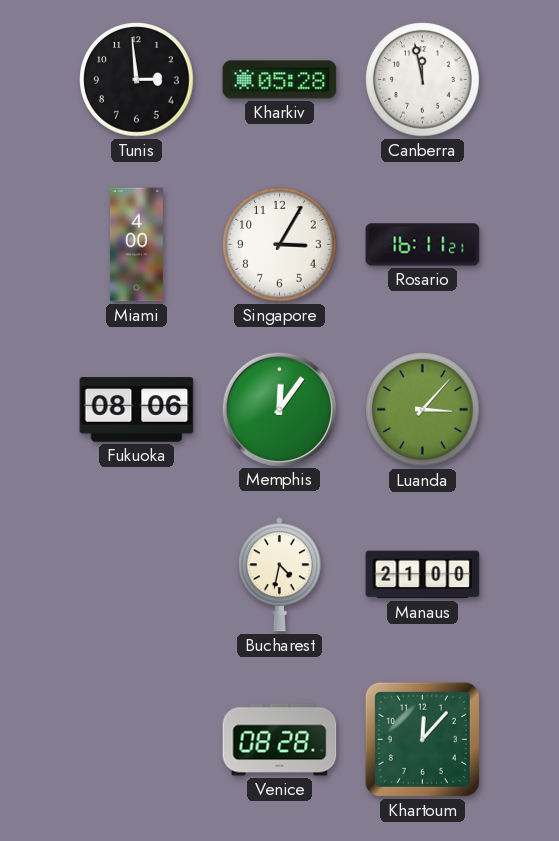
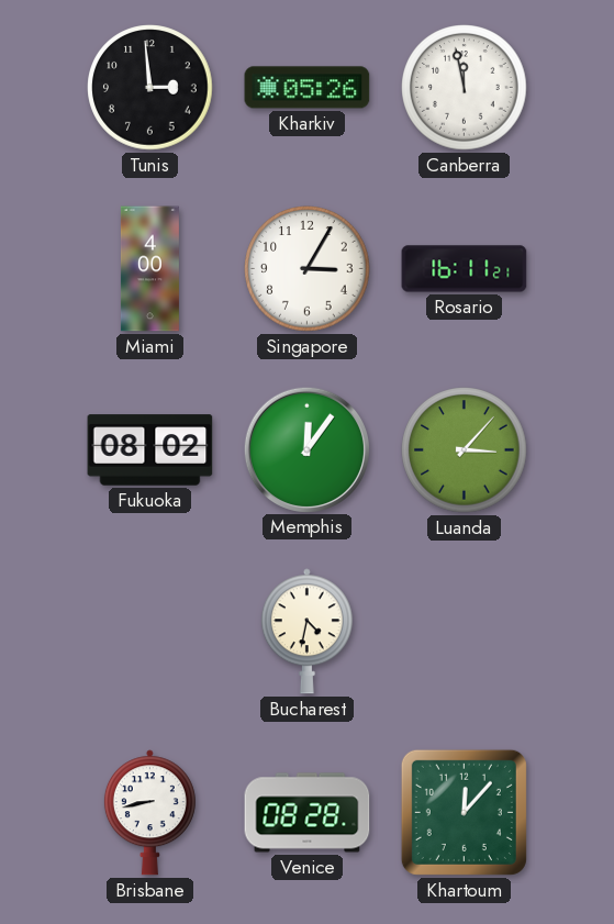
Kharkiv: 05:28 -> 05:26 (308, 88)
Fukuoka: 08:06 -> 08:02 (150, 450)
Manaus: 21:00 -> none (423, 575)
Brisbane: none -> 8:43 (149, 813)
